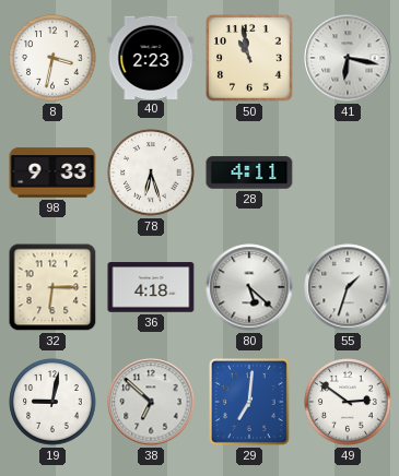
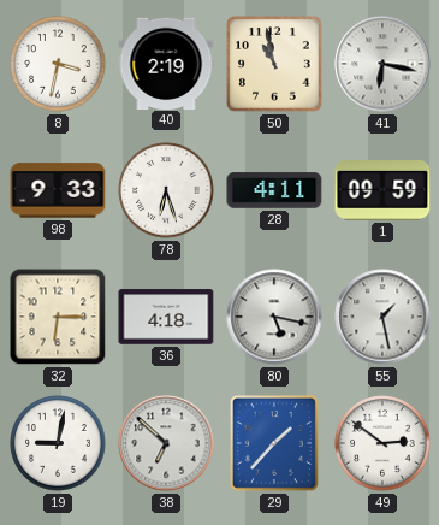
40: 2:23 -> 2:19 (166, 63)
1: none -> 09:59 (382, 191)
80: 5:22 -> 5:17 (274, 317)
55: 1:33 -> 1:28 (382, 317)
29: 7:01 -> 1:37 (274, 443)
